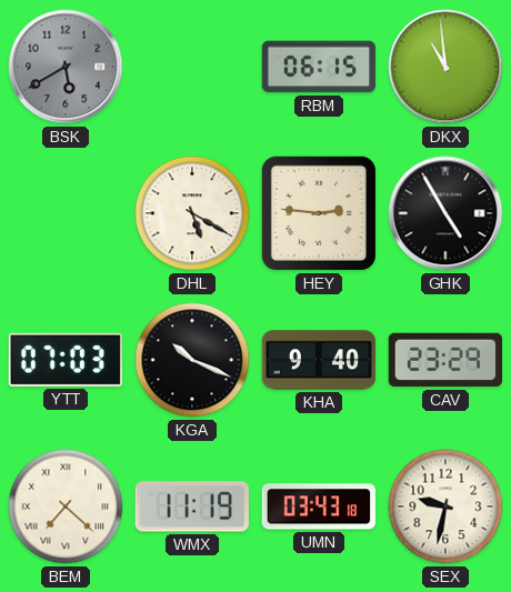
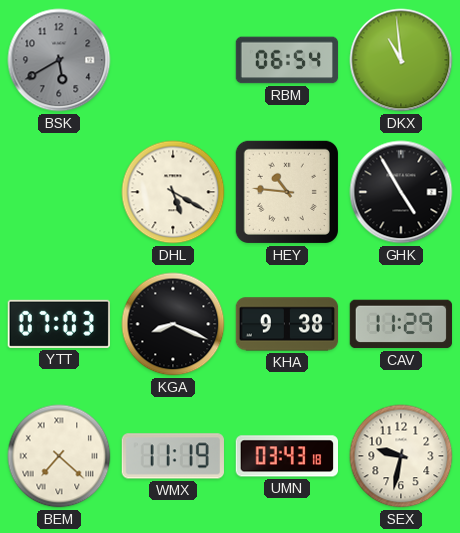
RBM: 06:15 -> 06:54 (287, 60)
HEY: 2:46 -> 10:46 (287, 192)
KGA: 10:19 -> 8:19 (173, 324)
KHA: 9:40 -> 9:38 (287, 324)
CAV: 23:29 -> 11:29 (400, 324)
